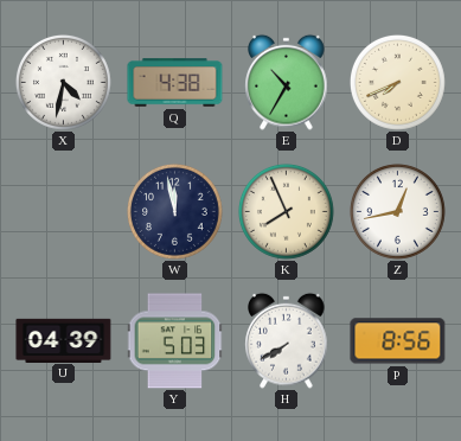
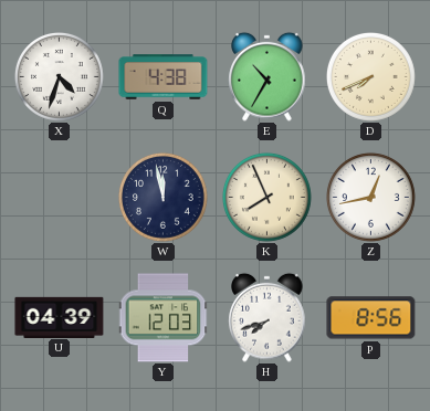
X: 4:32 -> 4:33 (59, 76)
Y: 5:03 -> 12:03 (162, 318)
H: 7:40 -> 7:42 (268, 317)
